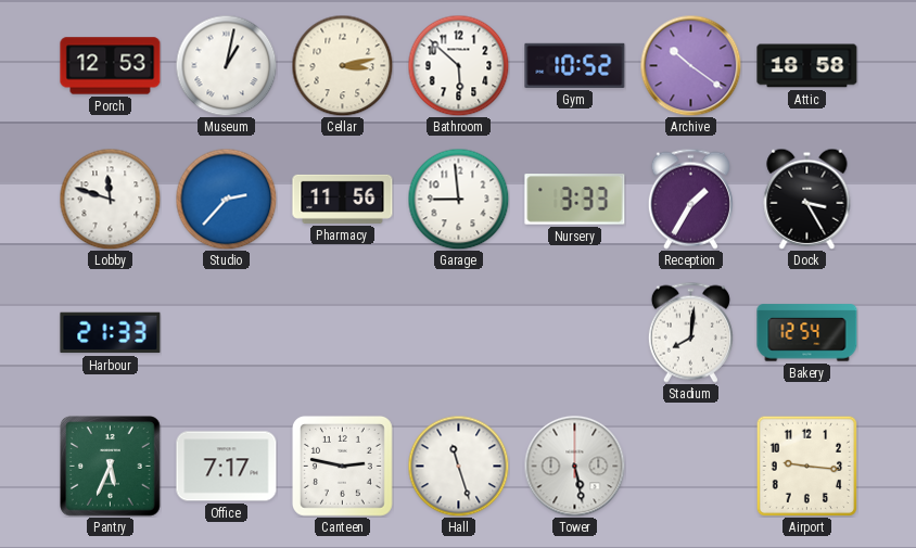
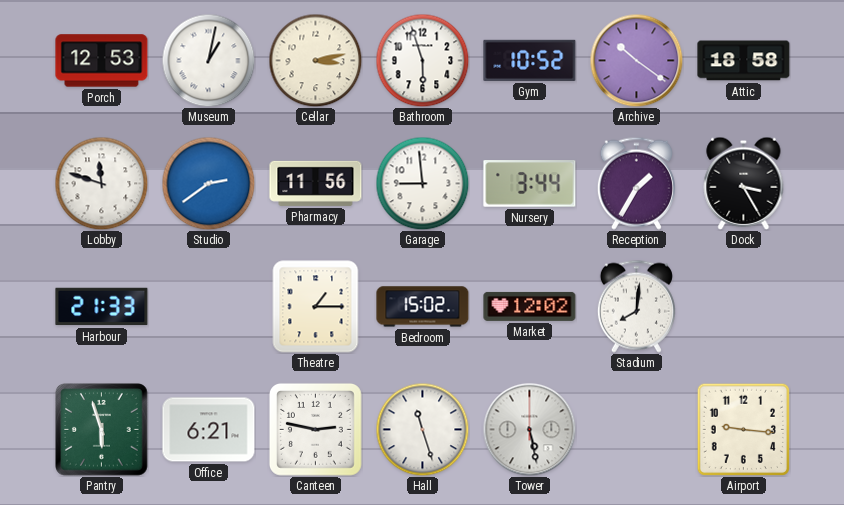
Bathroom: 5:52 -> 5:57 (422, 60)
Studio: 2:37 -> 2:39 (208, 183)
Nursery: 3:33 -> 3:44 (530, 184)
Theatre: none -> 1:15 (316, 307)
Bedroom: none -> 15:02 (423, 307)
Market: none -> 12:02 (530, 306)
Bakery: 12:54 -> none (807, 333)
Pantry: 5:34 -> 5:57 (102, 430)
Office: 7:17 -> 6:21 (209, 430)
